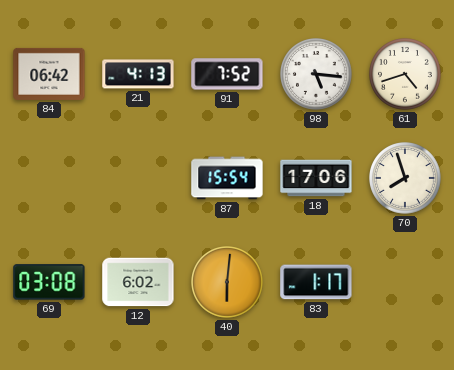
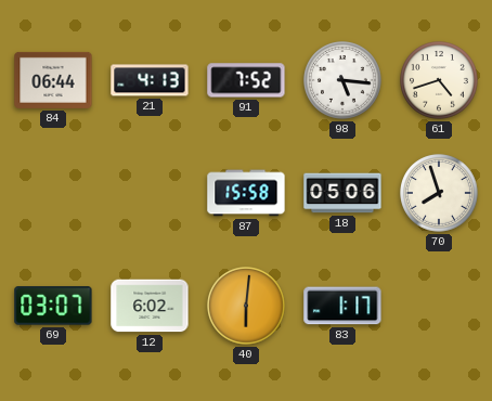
84: 06:42 -> 06:44 (53, 80)
87: 15:54 -> 15:58 (246, 193)
18: 17:06 -> 05:06 (342, 193)
69: 03:08 -> 03:07 (53, 306)
